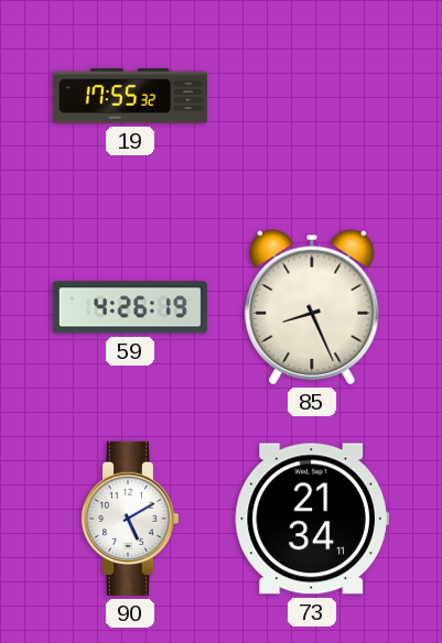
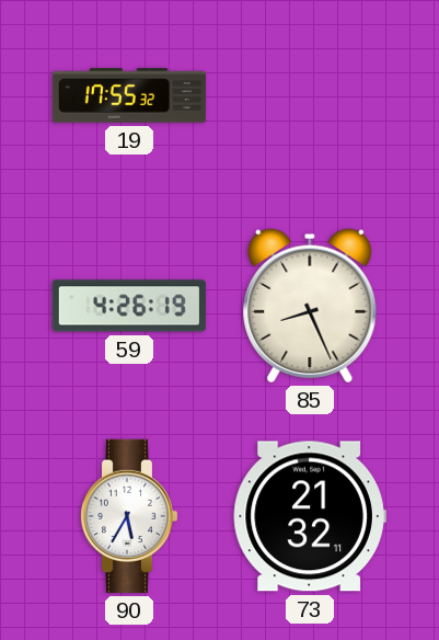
90: 5:10 -> 5:35 (128, 516)
73: 21:34 -> 21:32 (310, 516)
